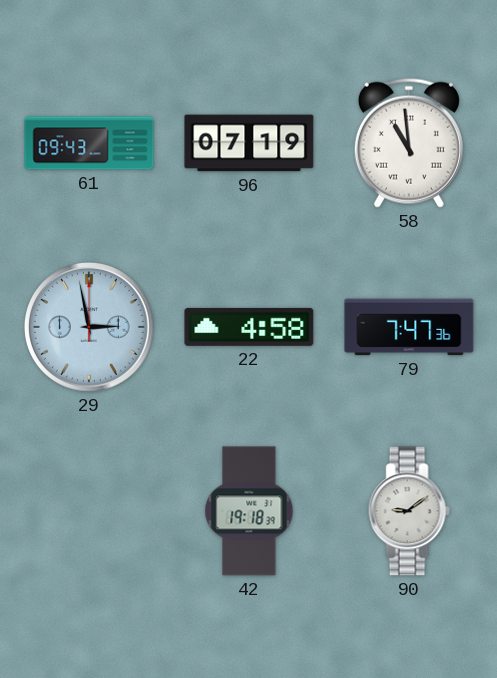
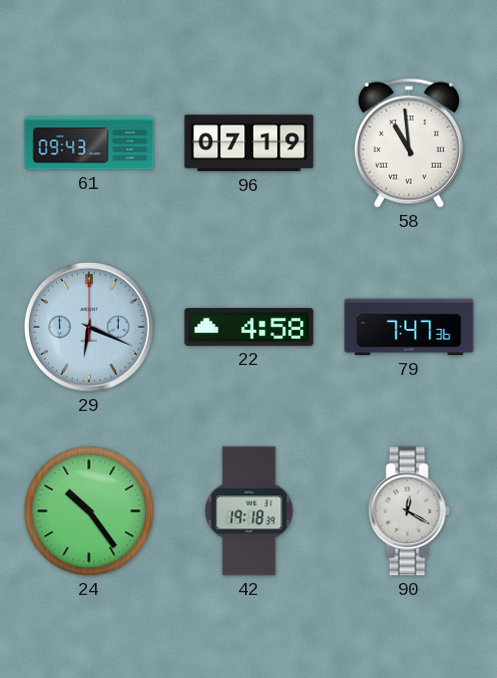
29: 2:58 -> 6:19 (89, 327)
24: none -> 10:24 (89, 511)
90: 9:09 -> 12:20 (409, 511)
